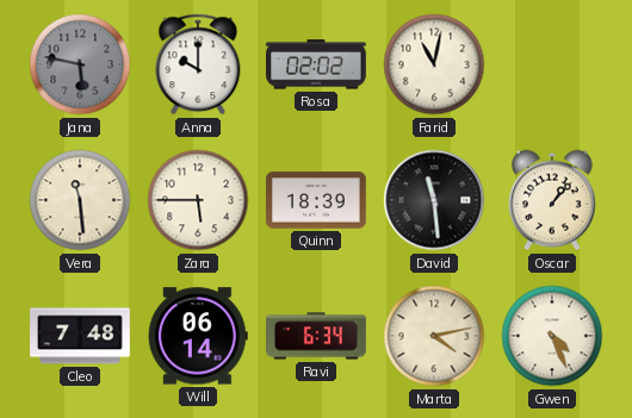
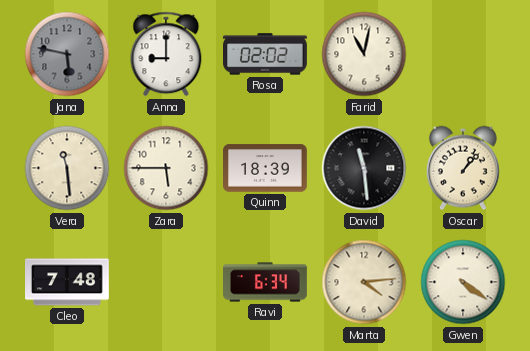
Anna: 10:00 -> 9:00 (166, 54)
Will: 06:14 -> none (198, 336)
Marta: 4:13 -> 4:14 (364, 282)
Gwen: 4:26 -> 4:21 (463, 282)
